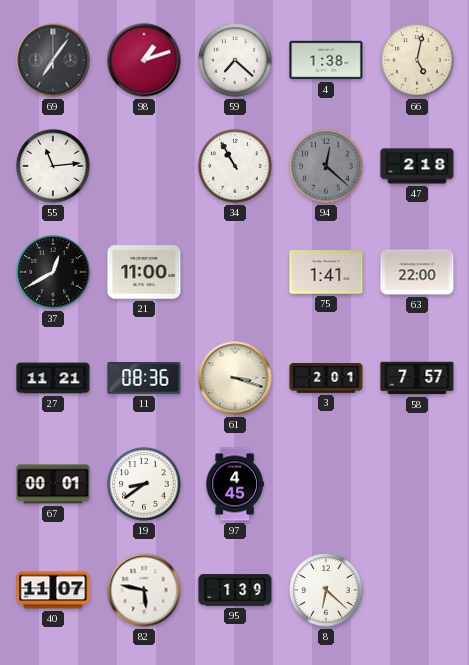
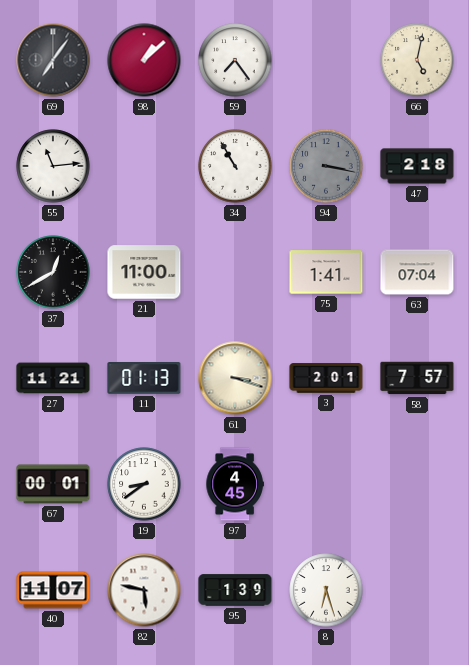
98: 1:12 -> 1:08 (144, 60)
59: 7:22 -> 7:24 (235, 60)
4: 1:38 -> none (326, 60)
94: 12:22 -> 3:17 (326, 166)
63: 22:00 -> 07:04 (417, 272)
11: 08:36 -> 01:13 (144, 378)
8: 6:22 -> 6:27 (326, 590)
